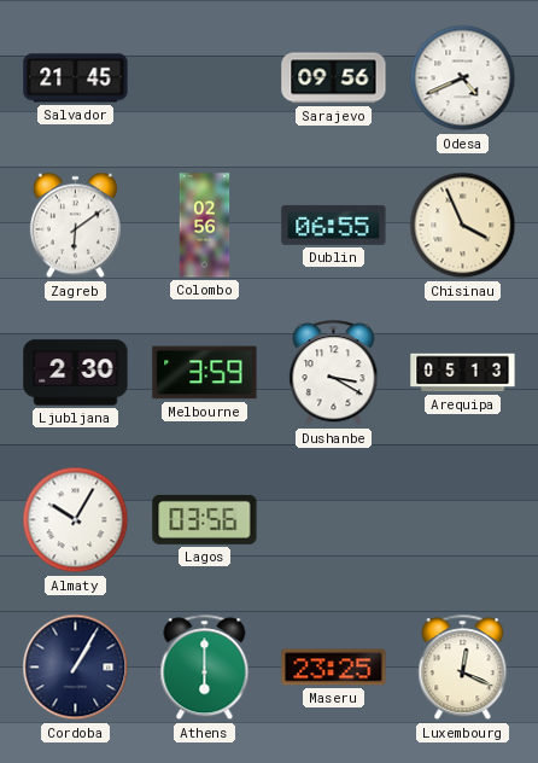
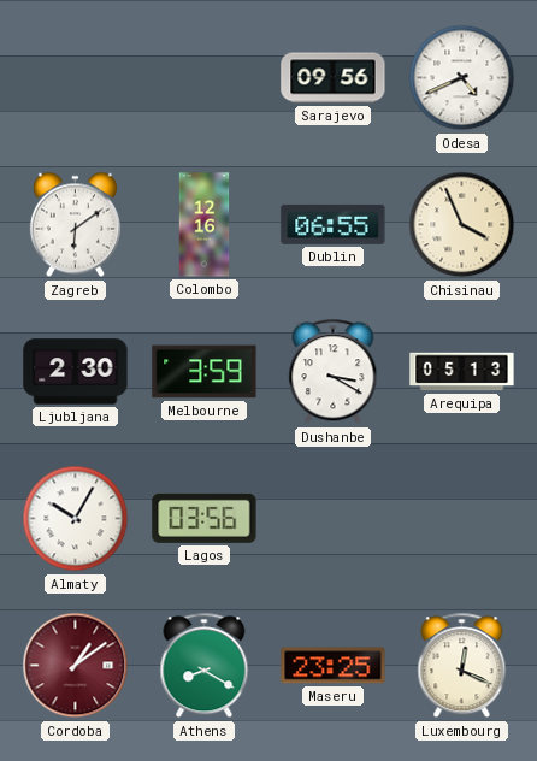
Salvador: 21:45 -> none (76, 78)
Colombo: 02:56 -> 12:16 (205, 225)
Cordoba: 1:05 -> 1:09 (76, 666)
Cordoba dial: navy -> burgundy (76, 666)
Athens: 6:00 -> 8:20 (205, 666)
